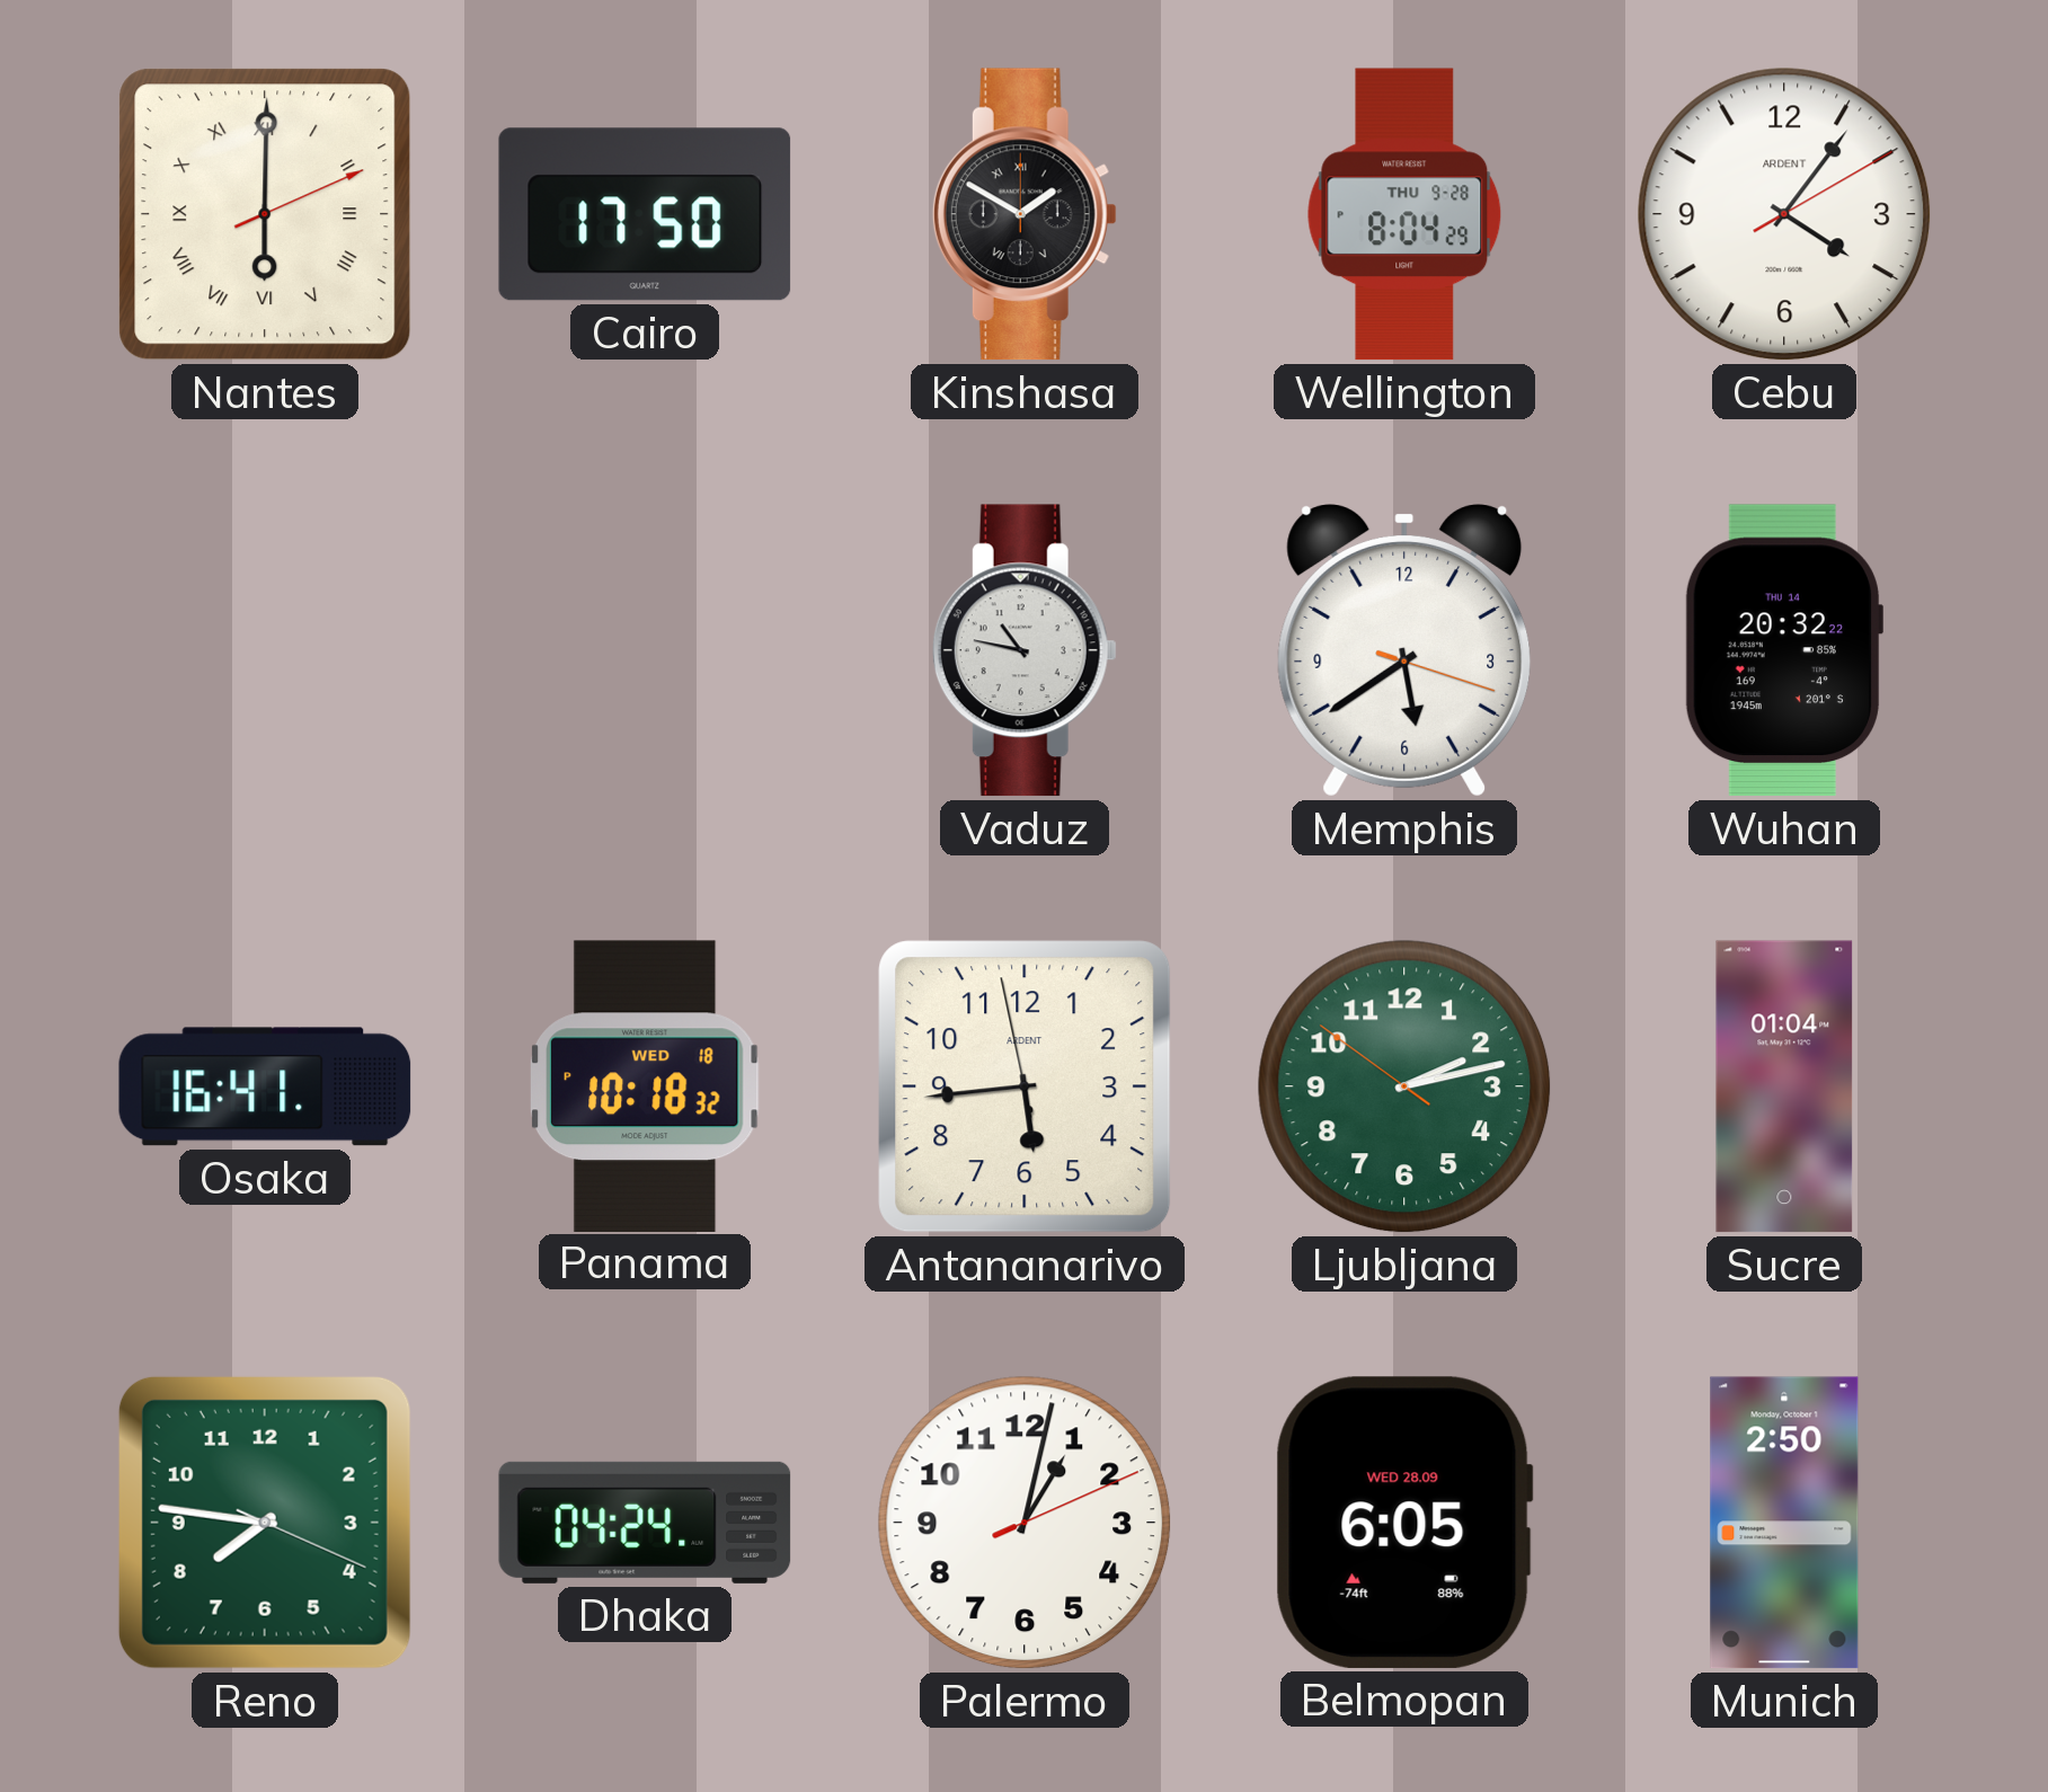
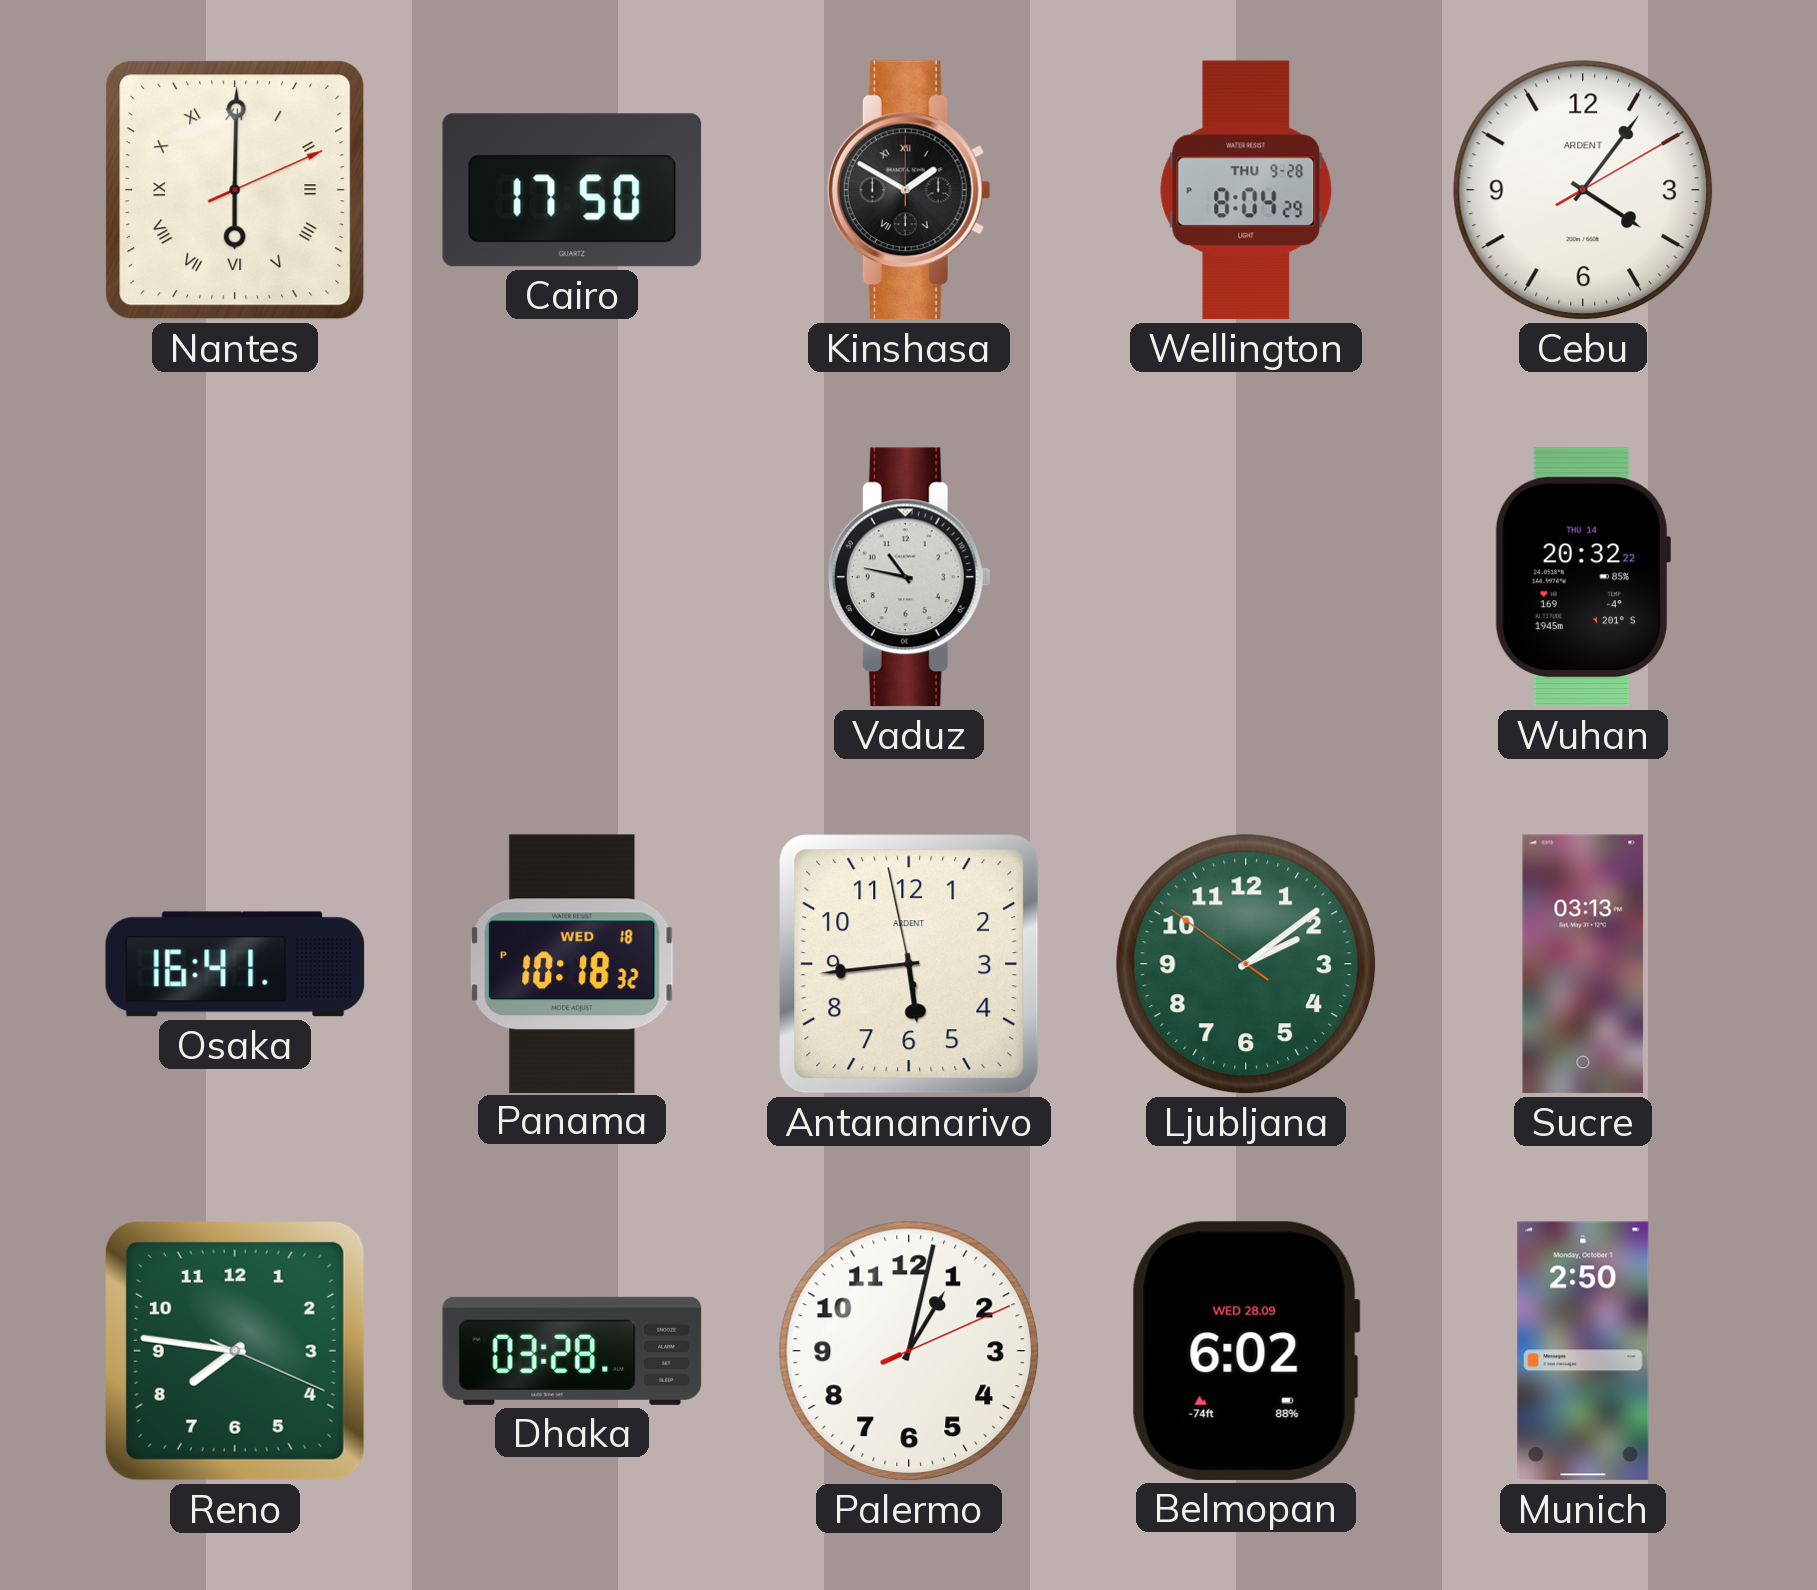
Memphis: 5:39 -> none (1404, 650)
Ljubljana: 2:12 -> 2:08 (1246, 964)
Sucre: 01:04 -> 03:13 (1583, 964)
Dhaka: 04:24 -> 03:28 (572, 1351)
Belmopan: 6:05 -> 6:02 (1246, 1351)
